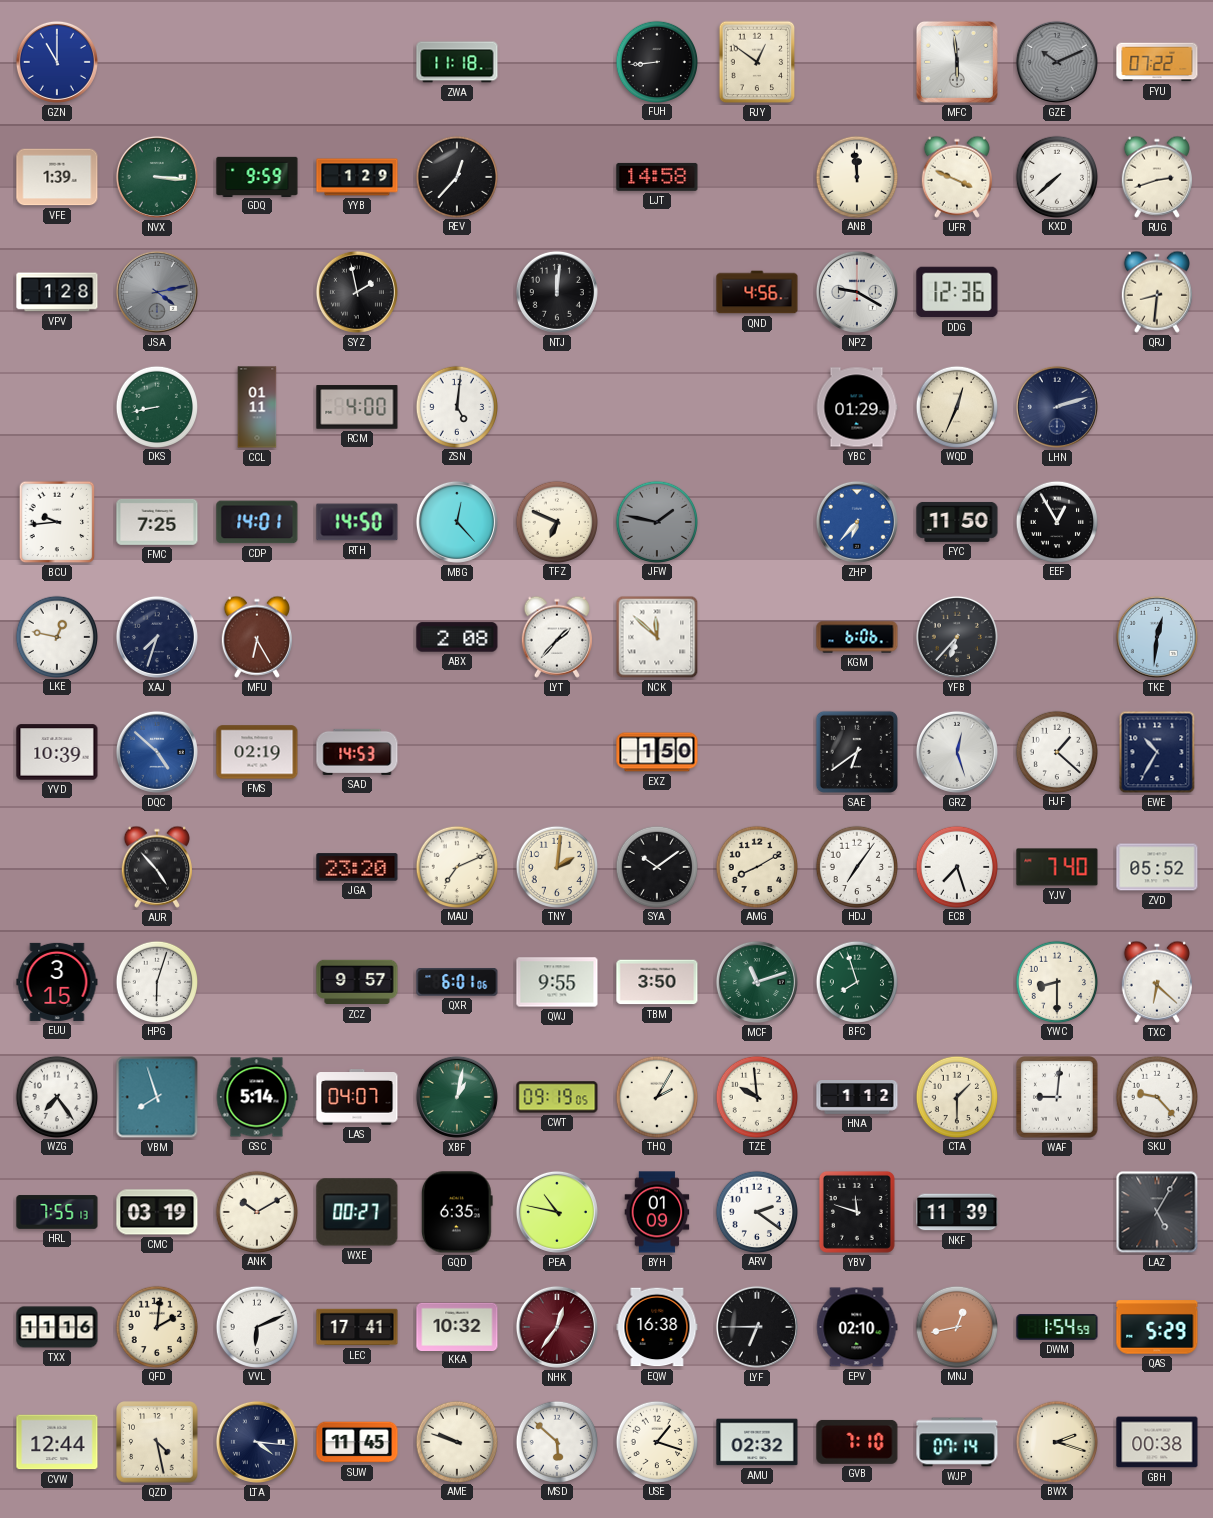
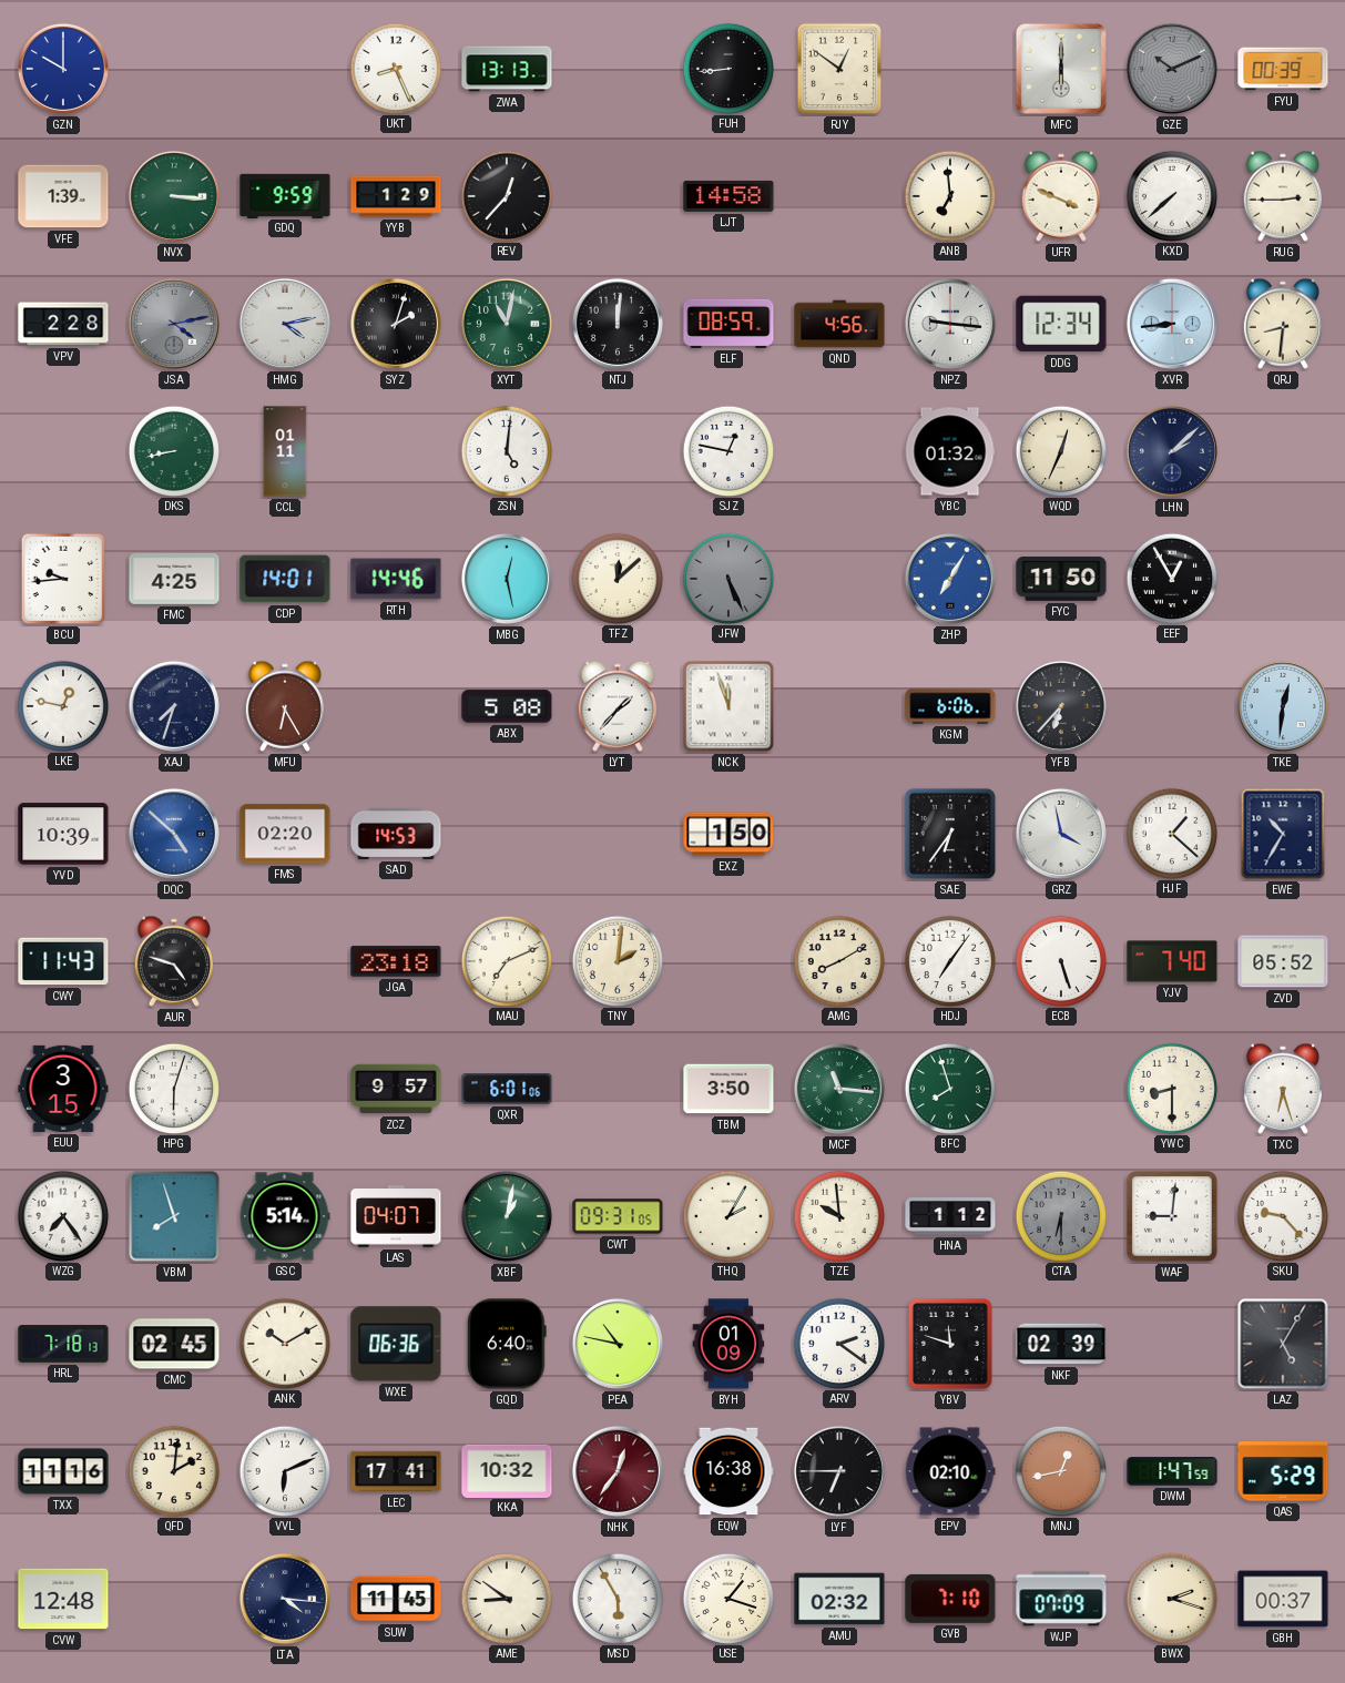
GZN: 11:00 -> 10:00 (63, 69)
UKT: none -> 8:26 (395, 68)
ZWA: 11:18 -> 13:13 (507, 69)
MFC: 5:59 -> 6:00 (1061, 69)
FYU: 07:22 -> 00:39 (1283, 69)
ANB: 11:59 -> 6:59 (949, 195)
RUG: 2:42 -> 2:45 (1283, 196)
VPV: 1:28 -> 2:28 (63, 324)
HMG: none -> 4:13 (285, 324)
SYZ: 1:58 -> 2:03 (396, 324)
XYT: none -> 11:02 (507, 324)
ELF: none -> 08:59 (728, 324)
NPZ: 9:20 -> 9:16 (950, 324)
DDG: 12:36 -> 12:34 (1061, 324)
XVR: none -> 8:44 (1172, 324)
RCM: 4:00 -> none (357, 407)
SJZ: none -> 12:47 (727, 450)
YBC: 01:29 -> 01:32 (950, 451)
LHN: 2:12 -> 2:08 (1172, 451)
FMC: 7:25 -> 4:25 (174, 579)
RTH: 14:50 -> 14:46 (396, 579)
MBG: 12:23 -> 12:28 (507, 579)
TFZ: 6:49 -> 12:08 (617, 578)
JFW: 1:47 -> 5:26 (727, 578)
ZHP: 6:37 -> 7:05 (950, 579)
ABX: 2:08 -> 5:08 (507, 706)
NCK: 11:52 -> 11:57 (728, 706)
FMS: 02:19 -> 02:20 (285, 834)
SAE: 6:39 -> 6:36 (950, 834)
GRZ: 12:27 -> 3:58 (1061, 834)
CWY: none -> 11:43 (63, 961)
AUR: 4:53 -> 4:48 (174, 961)
JGA: 23:20 -> 23:18 (396, 961)
SYA: 10:09 -> none (656, 866)
ECB: 7:27 -> 5:27 (1060, 960)
QWJ: 9:55 -> none (557, 982)
MCF: 11:12 -> 11:16 (839, 1089)
TXC: 6:22 -> 6:27 (1283, 1089)
CWT: 09:19 -> 09:31 (618, 1216)
CTA: 1:30 -> 6:30 (1060, 1215)
CTA dial: cream -> grey (1060, 1215)
HRL: 7:55 -> 7:18 (63, 1344)
CMC: 03:19 -> 02:45 (174, 1344)
WXE: 00:27 -> 06:36 (396, 1344)
GQD: 6:35 -> 6:40 (508, 1344)
NKF: 11:39 -> 02:39 (1061, 1344)
DWM: 1:54 -> 1:47 (1172, 1471)
CVW: 12:44 -> 12:48 (63, 1599)
QZD: 4:28 -> none (157, 1442)
AME: 9:48 -> 8:51 (506, 1598)
MSD: 5:52 -> 5:55 (617, 1598)
WJP: 07:14 -> 07:09 (1061, 1599)
GBH: 00:38 -> 00:37 (1283, 1599)
